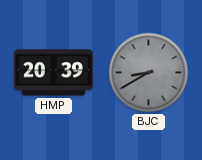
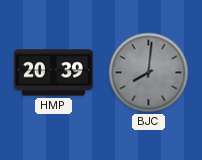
BJC: 8:40 -> 8:01 (149, 73)
